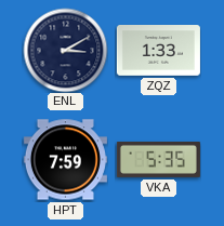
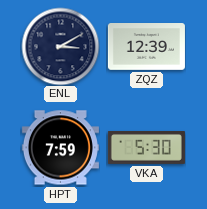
ZQZ: 1:33 -> 12:39 (146, 47)
VKA: 5:35 -> 5:30 (146, 147)
